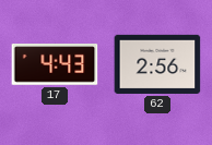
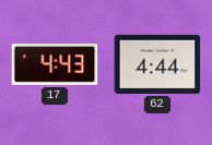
62: 2:56 -> 4:44 (157, 64)
